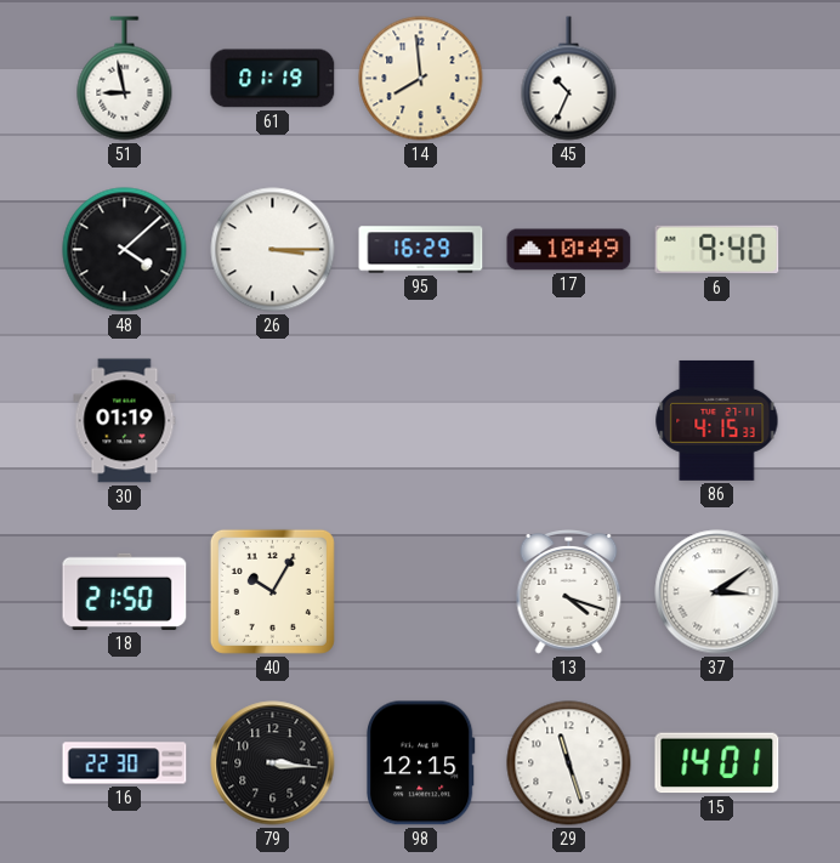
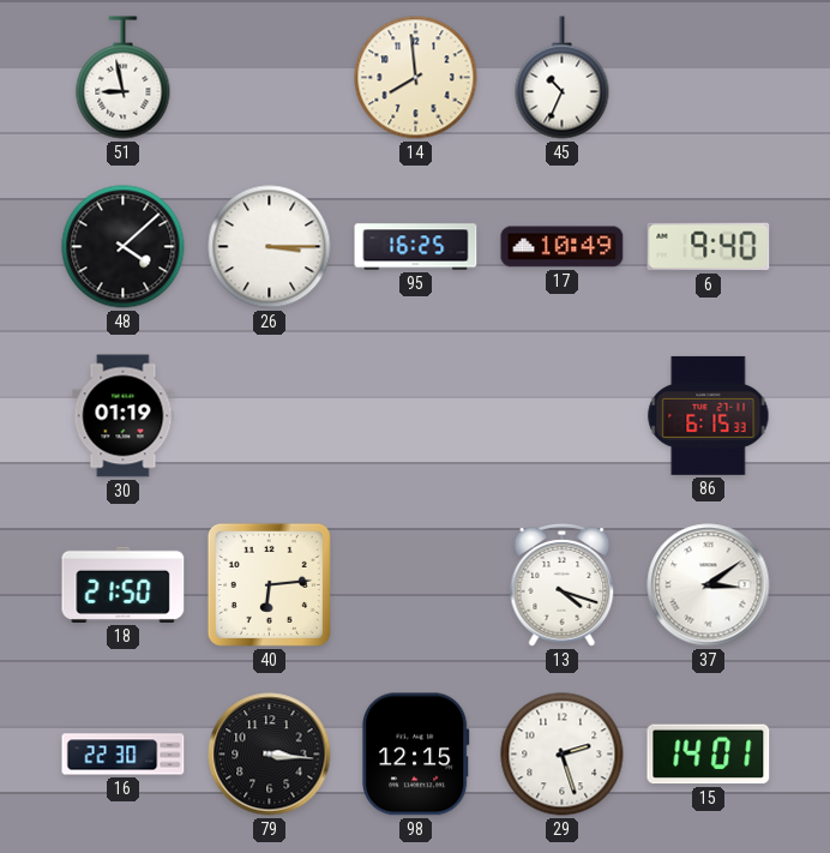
61: 01:19 -> none (273, 79)
95: 16:29 -> 16:25 (416, 247)
86: 4:15 -> 6:15 (709, 415)
40: 10:05 -> 6:14 (269, 584)
29: 11:27 -> 2:27 (563, 755)
